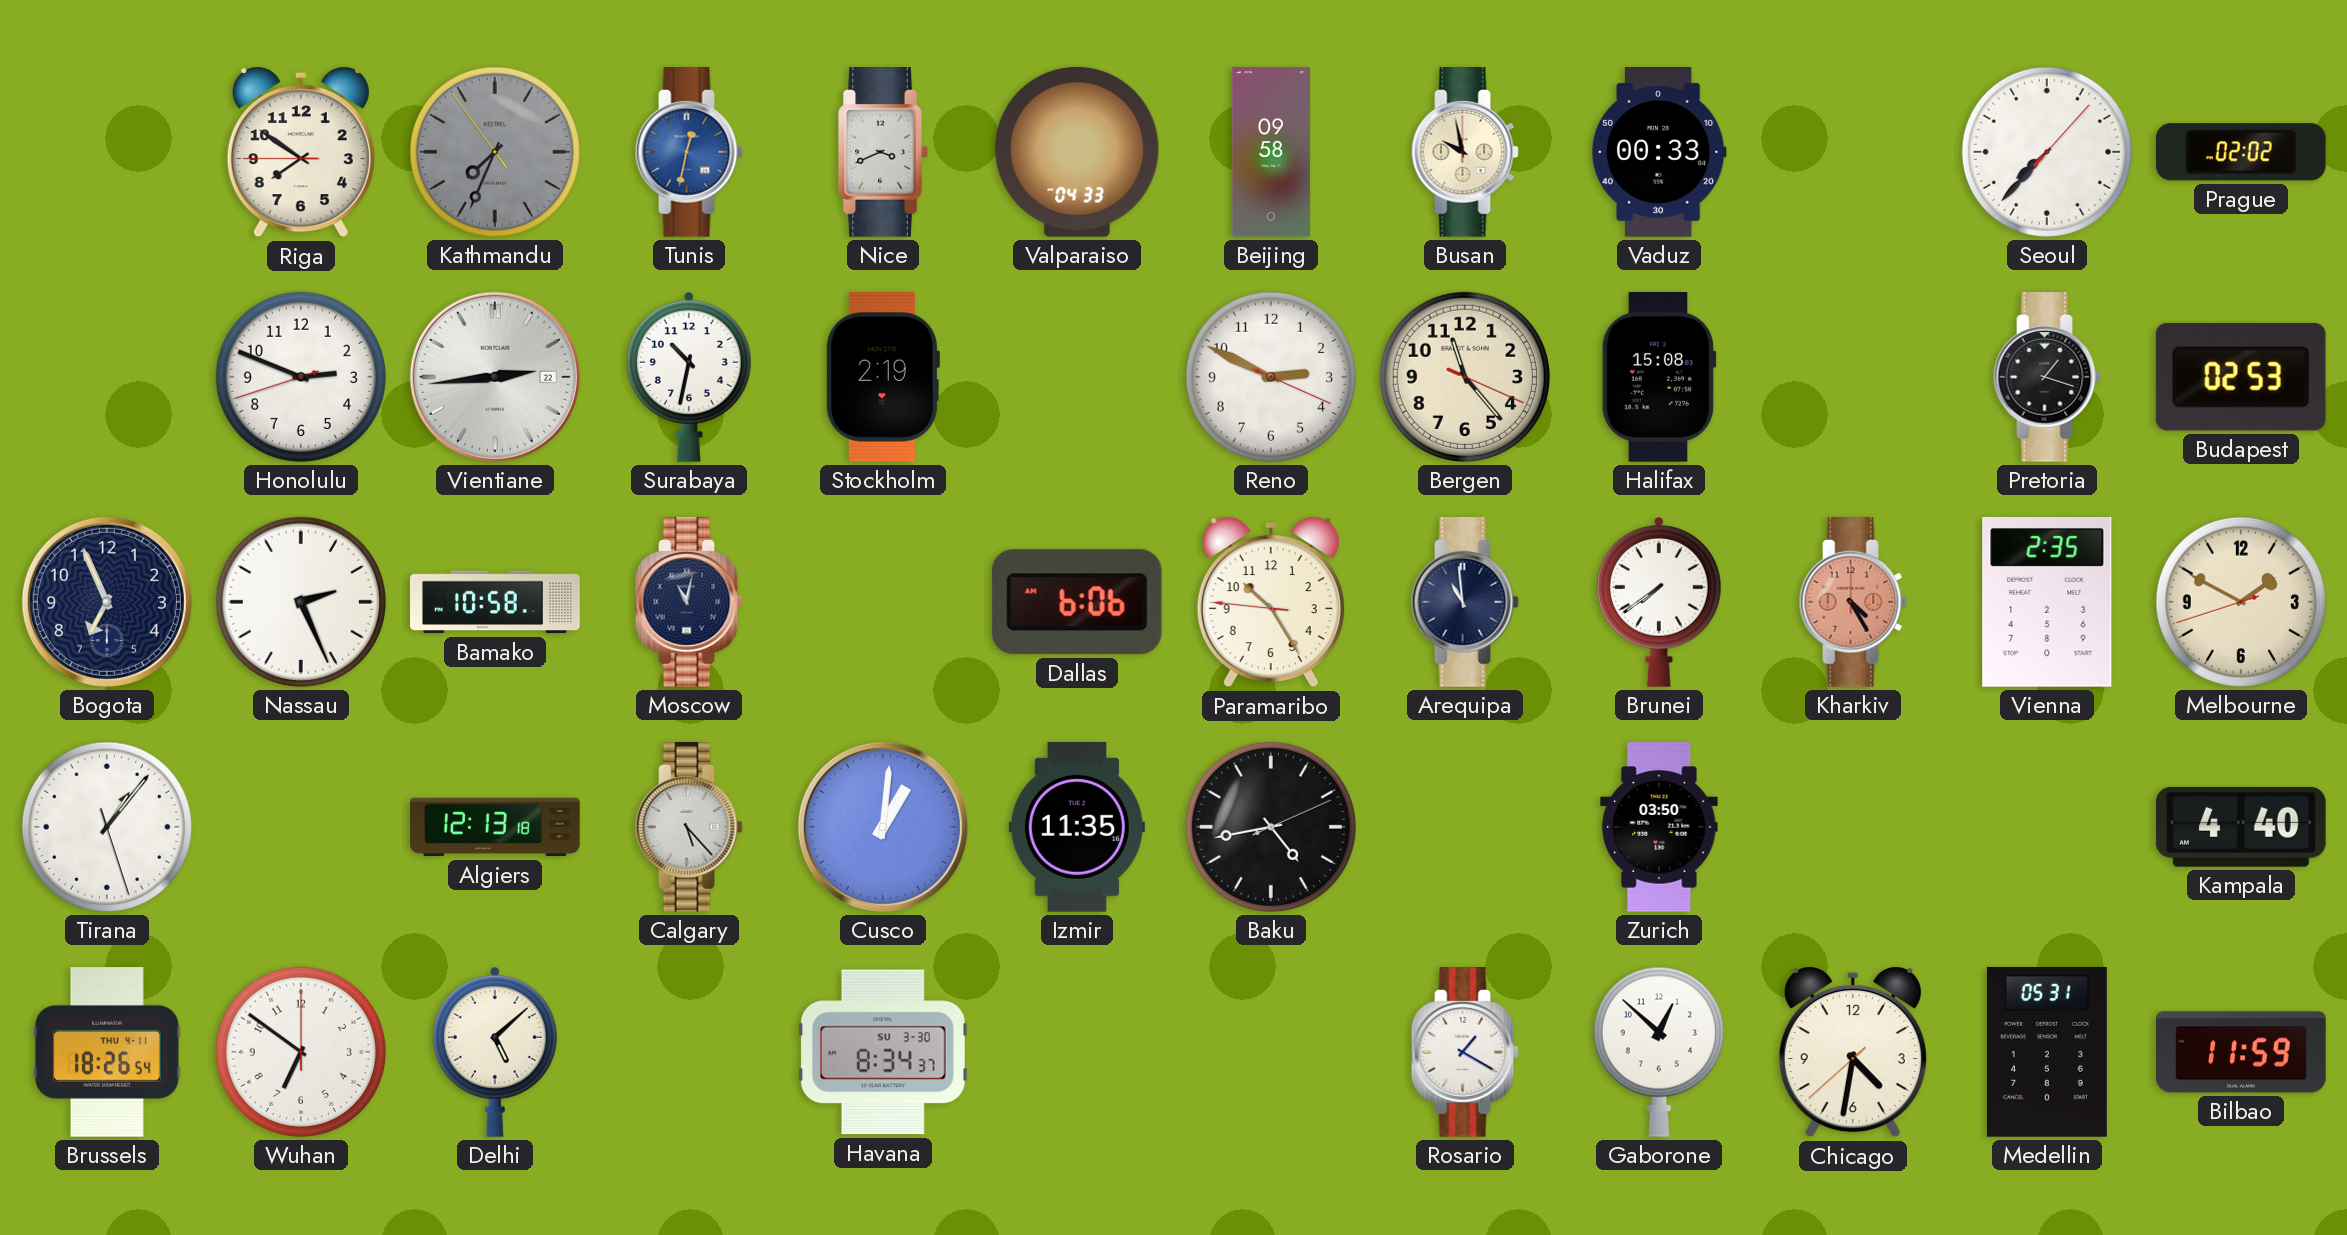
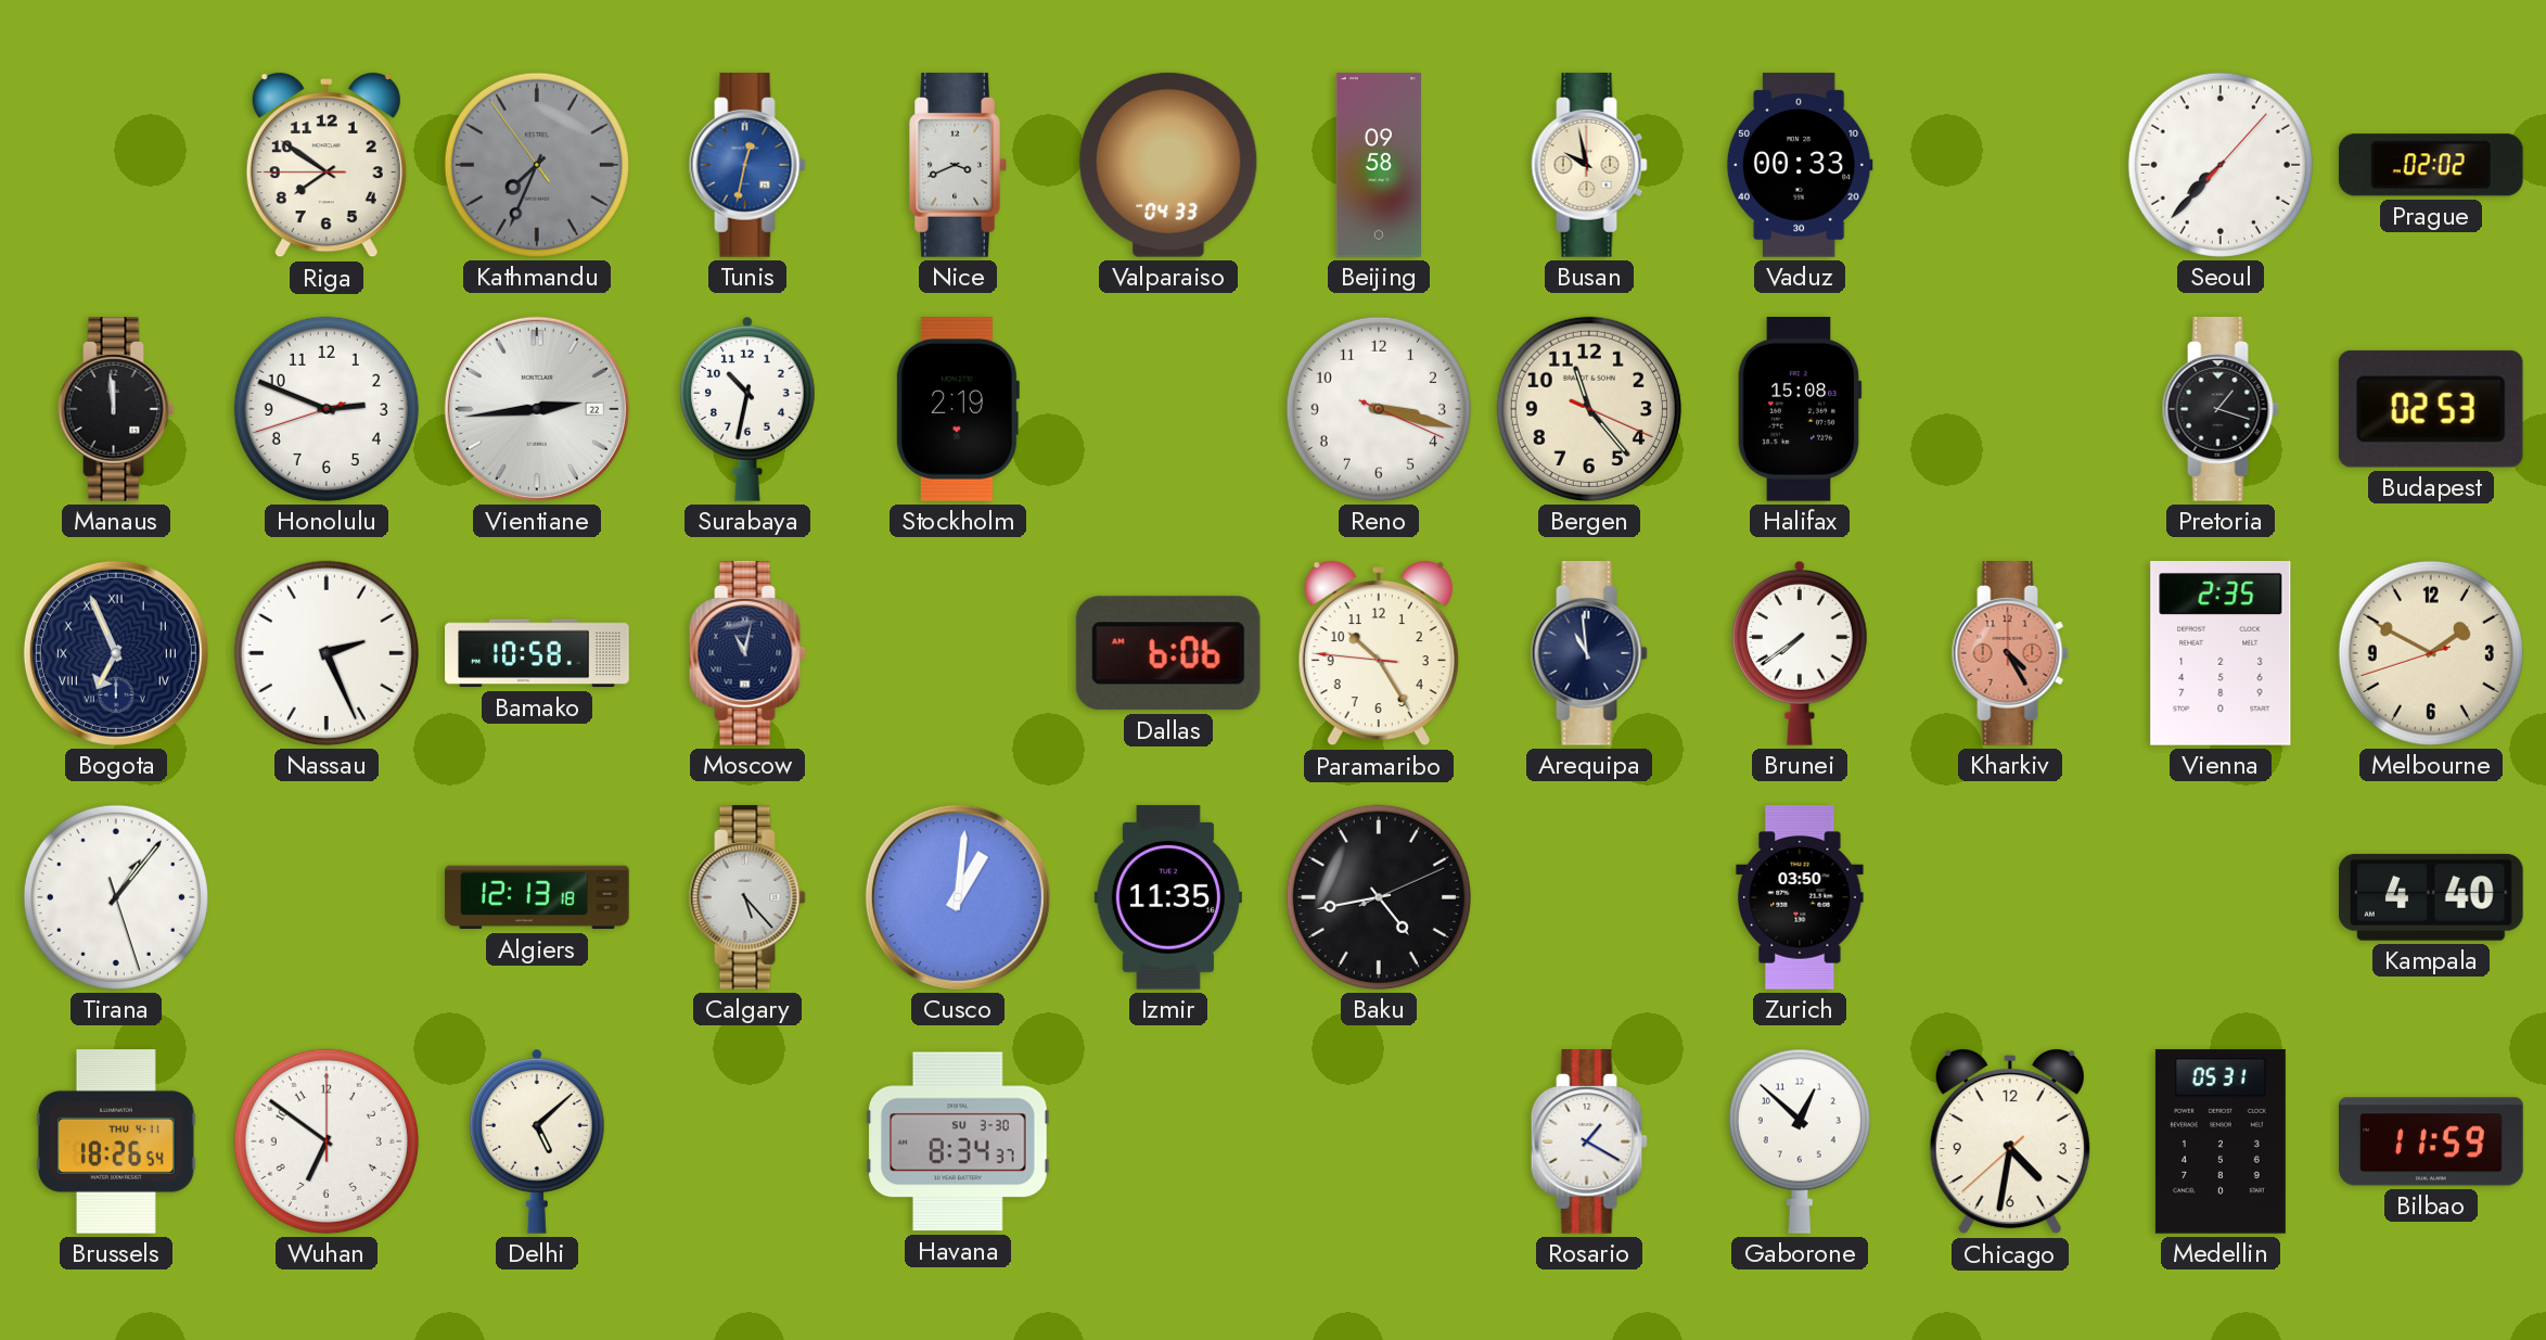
Manaus: none -> 11:59 (116, 410)
Reno: 2:49 -> 3:17 (1379, 409)
Bogota numerals: Arabic -> Roman (116, 653)
